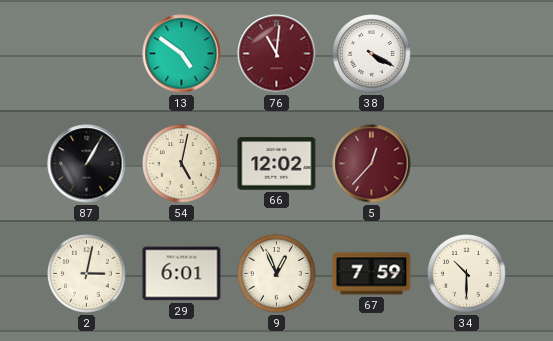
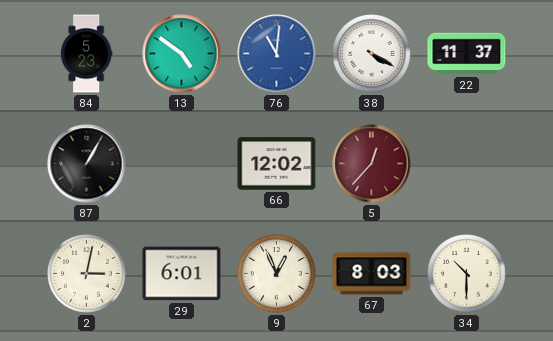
84: none -> 5:23 (86, 54)
76 dial: burgundy -> blue (277, 54)
22: none -> 11:37 (467, 54)
54: 5:02 -> none (182, 164)
67: 7:59 -> 8:03 (372, 274)
